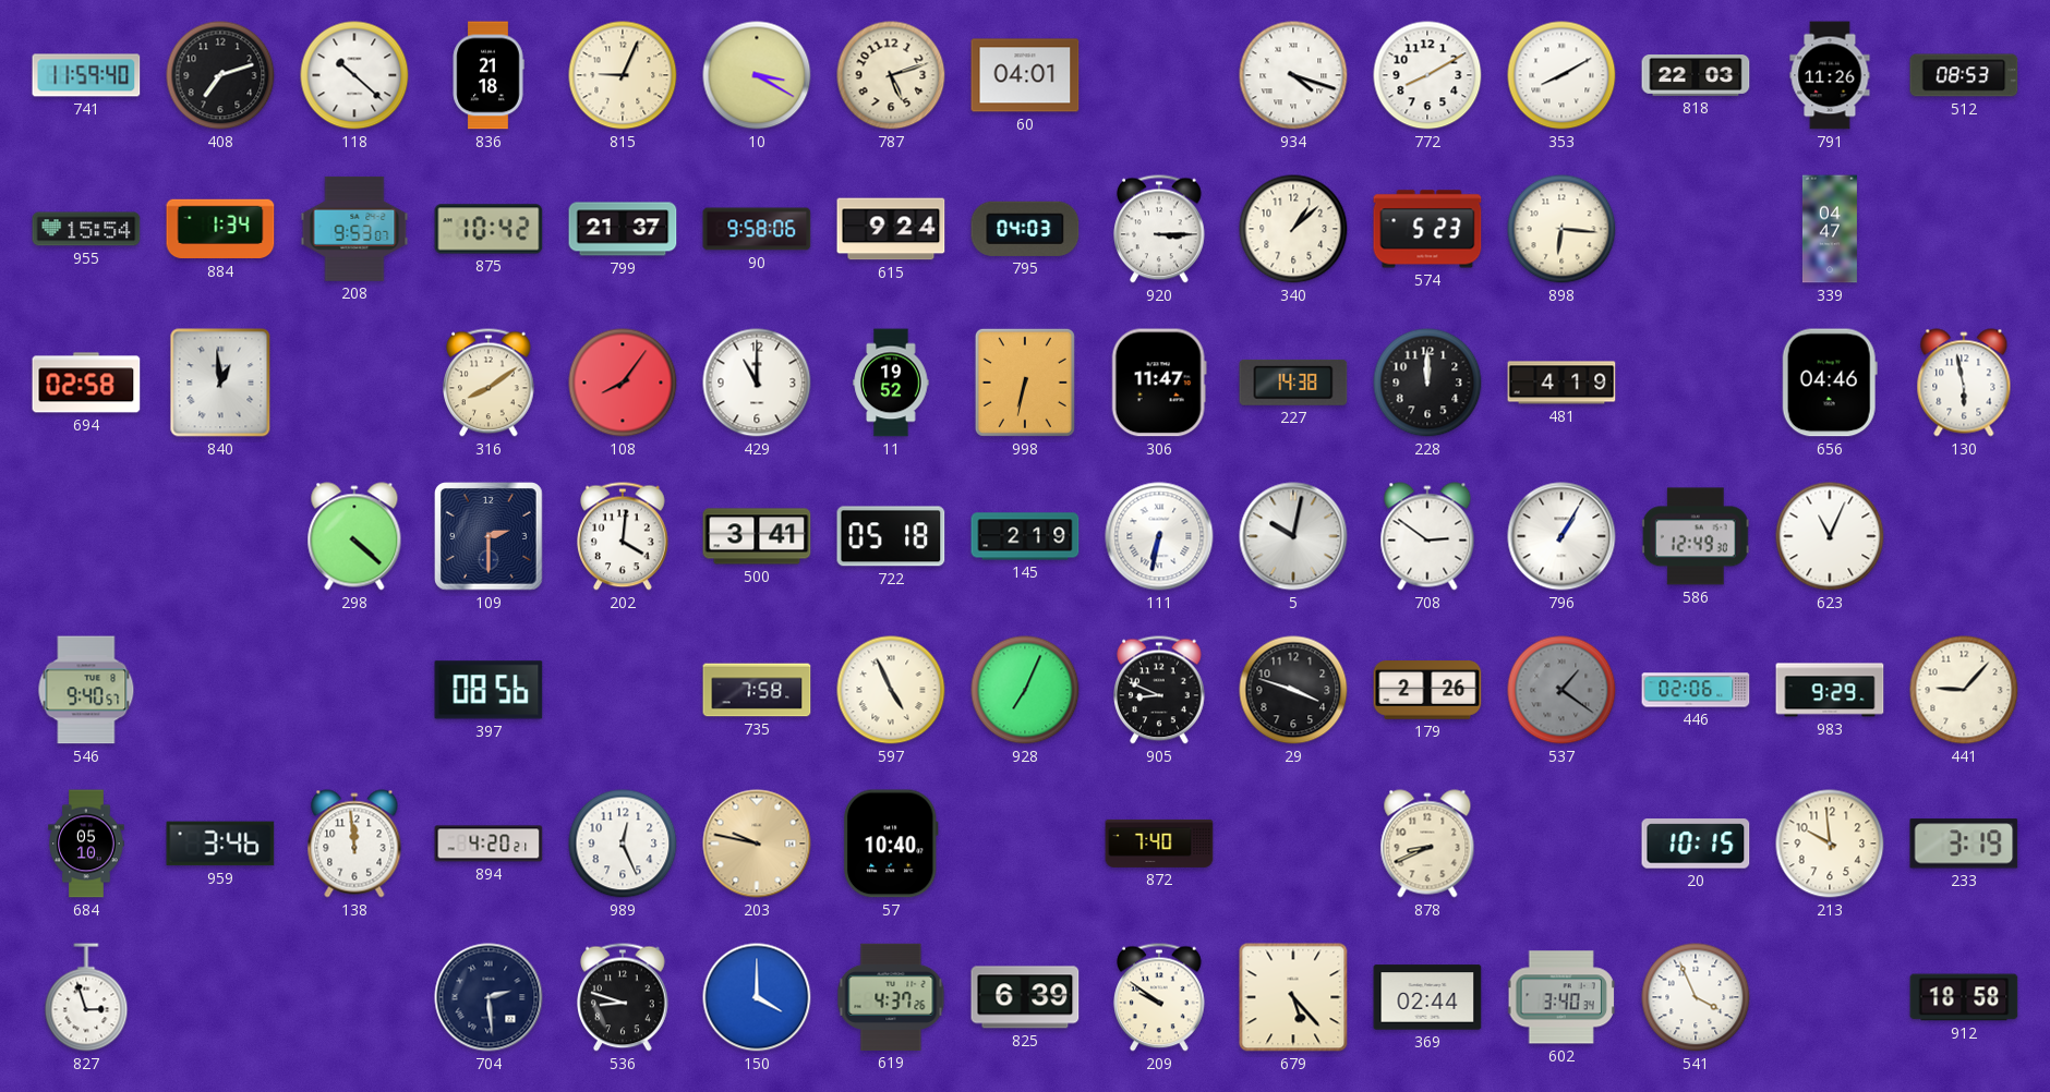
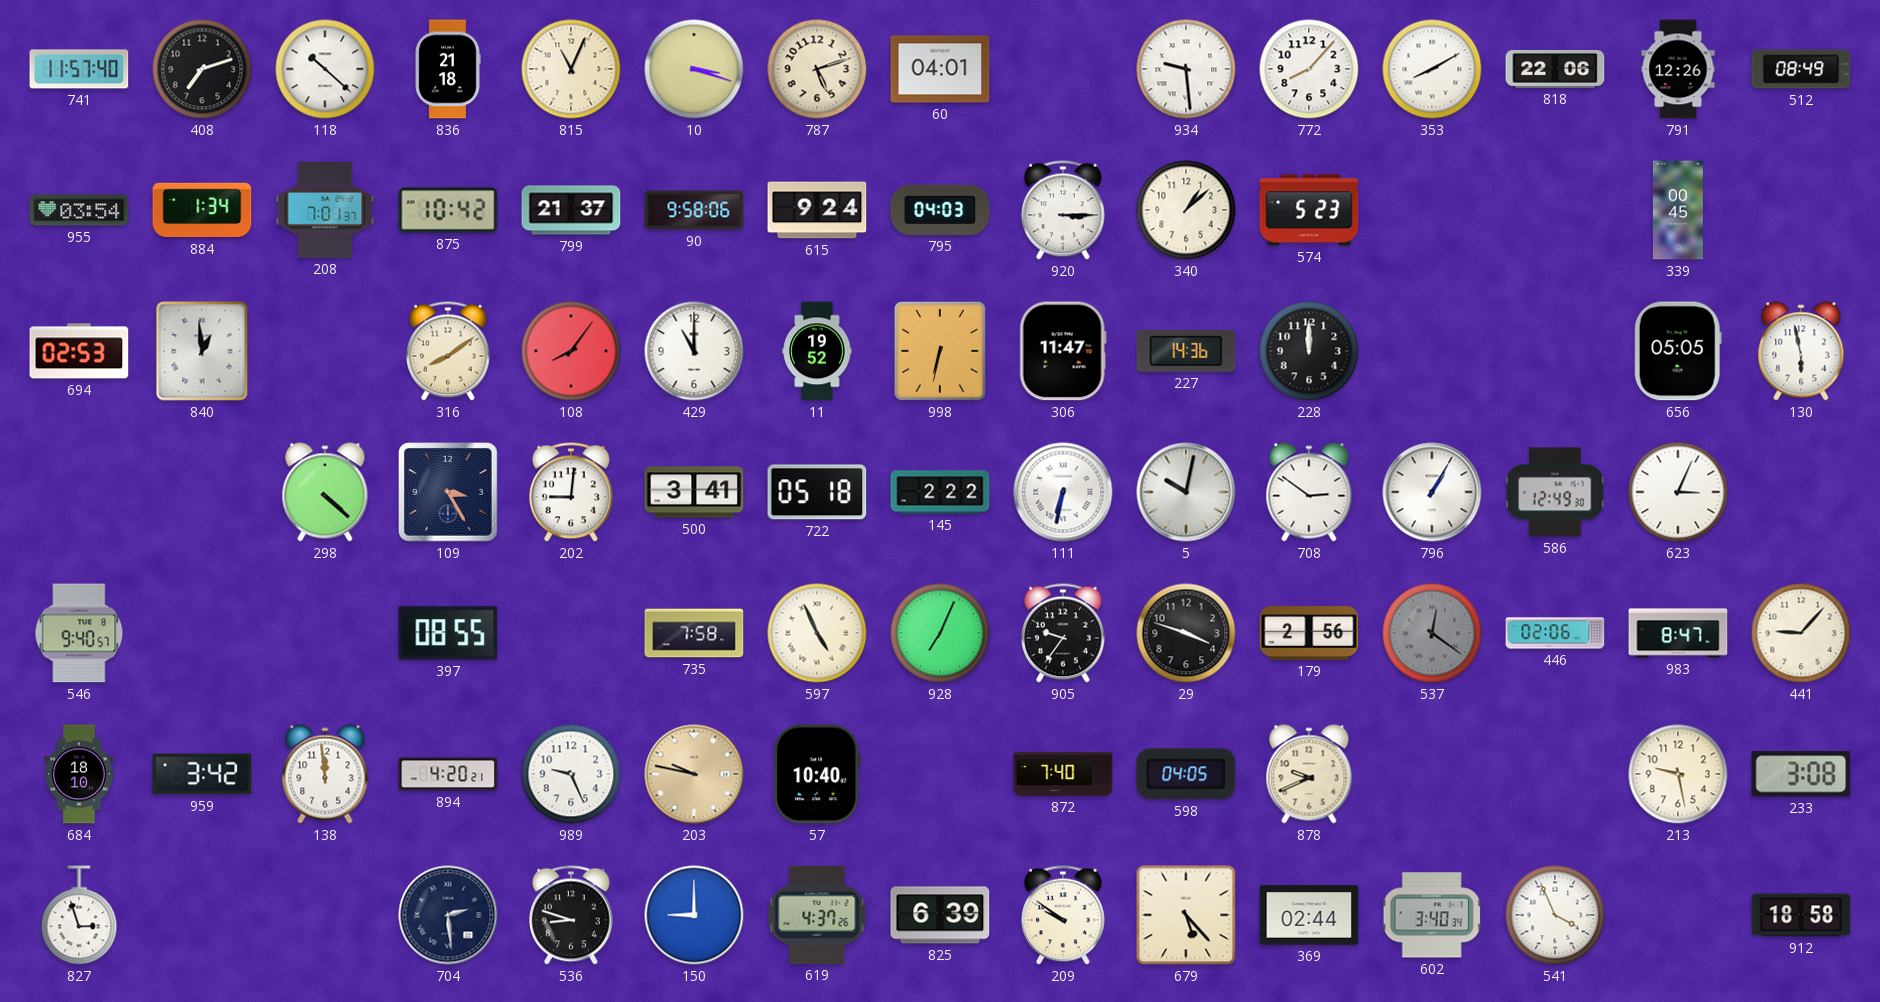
741: 11:59 -> 11:57 (79, 69)
815: 9:04 -> 11:04 (571, 69)
10: 3:20 -> 3:18 (694, 69)
934: 4:18 -> 9:29 (1186, 69)
772: 8:10 -> 8:07 (1309, 69)
818: 22:03 -> 22:06 (1555, 70)
791: 11:26 -> 12:26 (1678, 69)
512: 08:53 -> 08:49 (1801, 69)
955: 15:54 -> 03:54 (79, 210)
208: 9:53 -> 7:01 (325, 210)
898: 6:16 -> none (1561, 229)
339: 04:47 -> 00:45 (1678, 210)
694: 02:58 -> 02:53 (79, 351)
227: 14:38 -> 14:36 (1186, 351)
481: 4:19 -> none (1561, 383)
656: 04:46 -> 05:05 (1678, 351)
109: 2:30 -> 3:25 (449, 493)
202: 4:01 -> 9:01 (572, 492)
145: 2:19 -> 2:22 (940, 492)
623: 11:04 -> 3:04 (1678, 492)
397: 08:56 -> 08:55 (448, 633)
905: 8:49 -> 9:36 (1064, 633)
179: 2:26 -> 2:56 (1309, 633)
537: 1:21 -> 12:21 (1432, 633)
983: 9:29 -> 8:47 (1678, 633)
684: 05:10 -> 18:10 (79, 774)
959: 3:46 -> 3:42 (202, 774)
989: 12:26 -> 9:26 (571, 774)
598: none -> 04:05 (1186, 774)
878: 8:41 -> 9:41 (1309, 774)
20: 10:15 -> none (1696, 844)
213: 9:59 -> 9:28 (1678, 774)
233: 3:19 -> 3:08 (1801, 774)
150: 4:00 -> 9:00 (694, 915)
